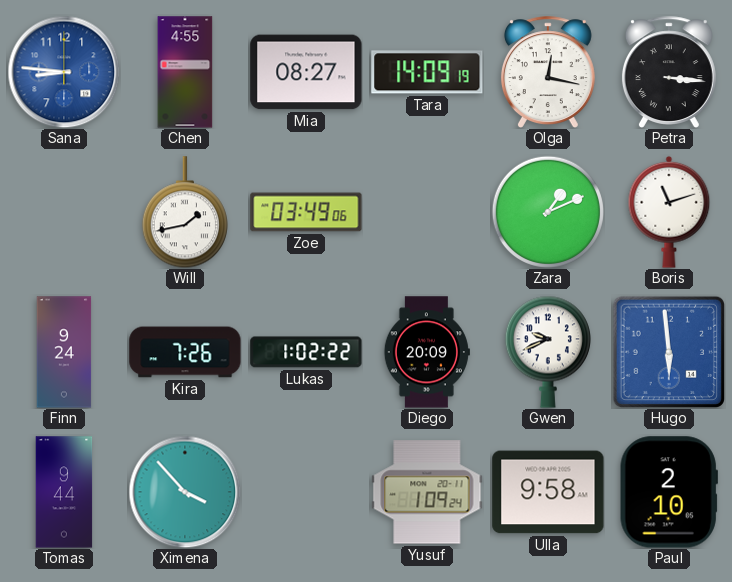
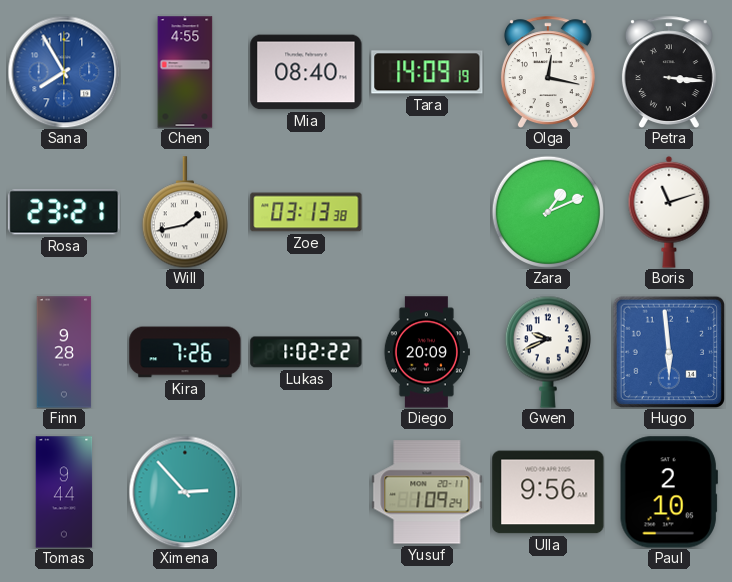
Sana: 8:46 -> 7:55 (64, 72)
Mia: 08:27 -> 08:40 (306, 72)
Rosa: none -> 23:21 (64, 212)
Zoe: 03:49 -> 03:13 (306, 212)
Finn: 9:24 -> 9:28 (64, 352)
Ximena: 3:53 -> 2:53 (185, 492)
Ulla: 9:58 -> 9:56 (548, 492)
